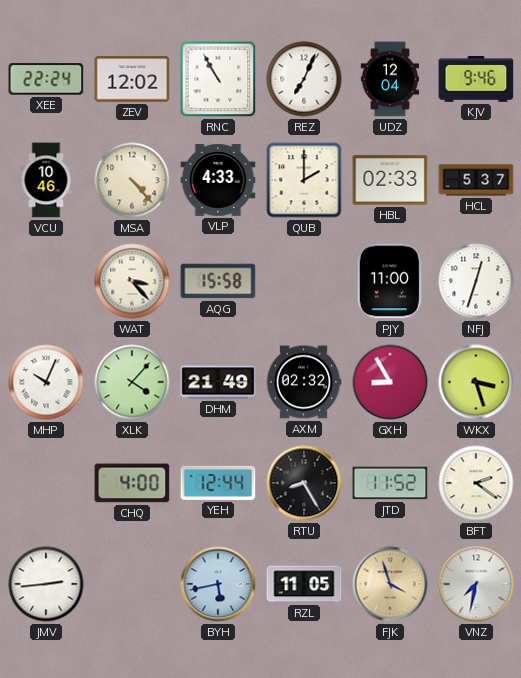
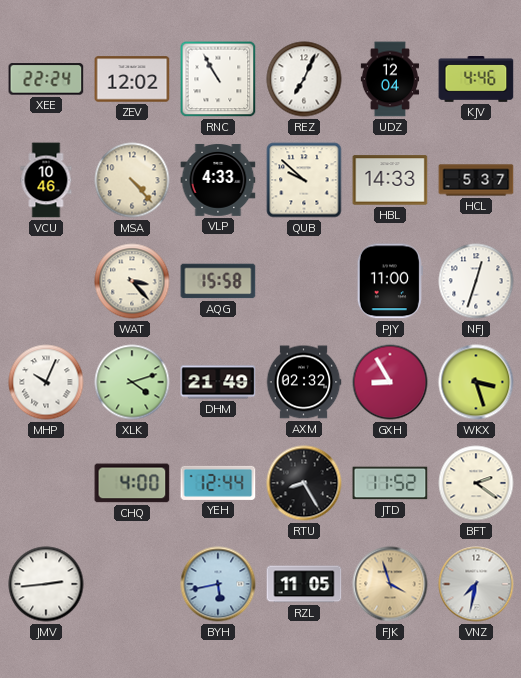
KJV: 9:46 -> 4:46 (476, 80)
QUB: 2:00 -> 9:52 (304, 180)
HBL: 02:33 -> 14:33 (390, 180)
XLK: 4:07 -> 4:12 (132, 382)
